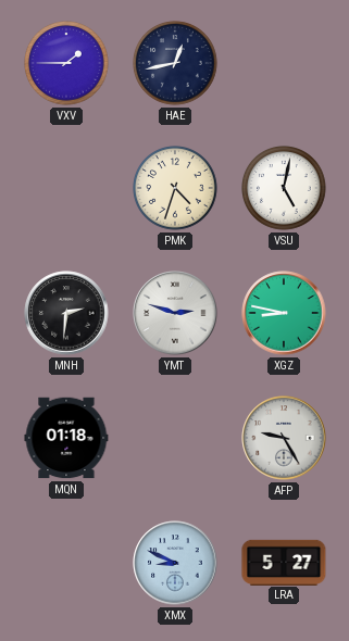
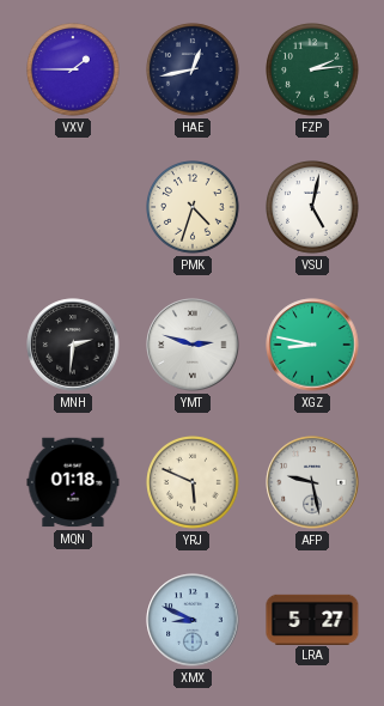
FZP: none -> 2:14 (312, 69)
YRJ: none -> 5:49 (193, 482)
AFP: 9:25 -> 9:28 (312, 482)
